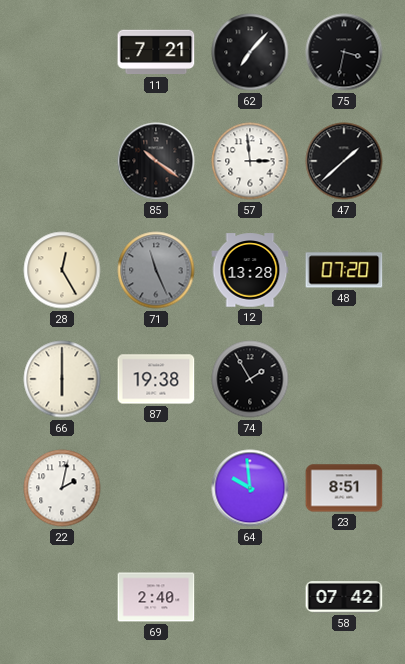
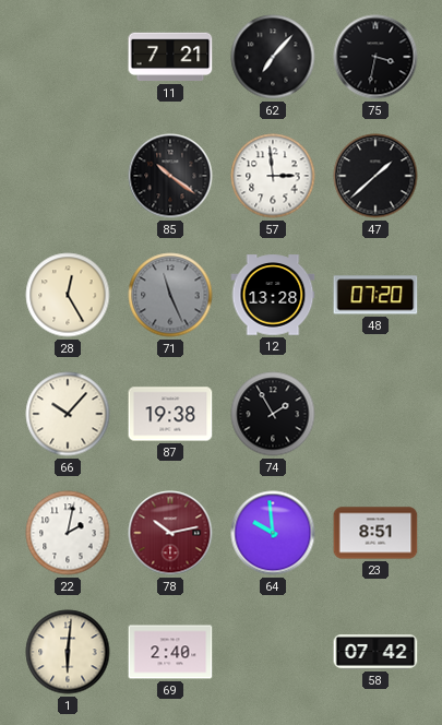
66: 6:00 -> 10:07 (68, 414)
78: none -> 10:13 (170, 533)
1: none -> 6:01 (68, 652)
